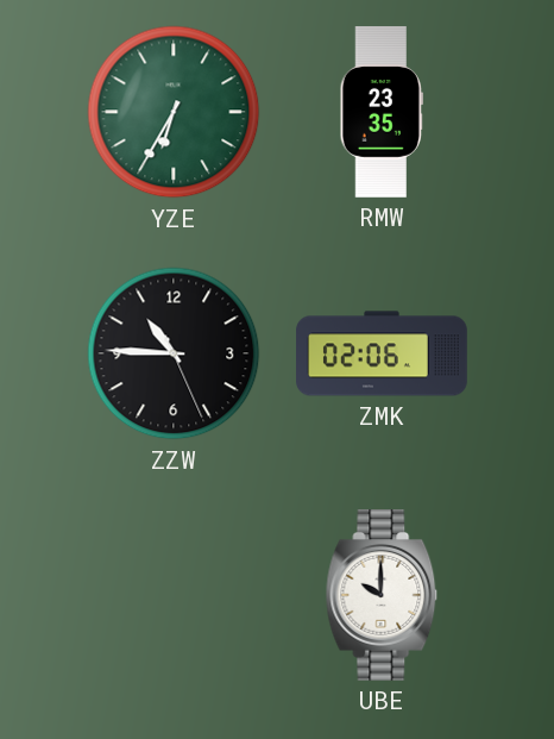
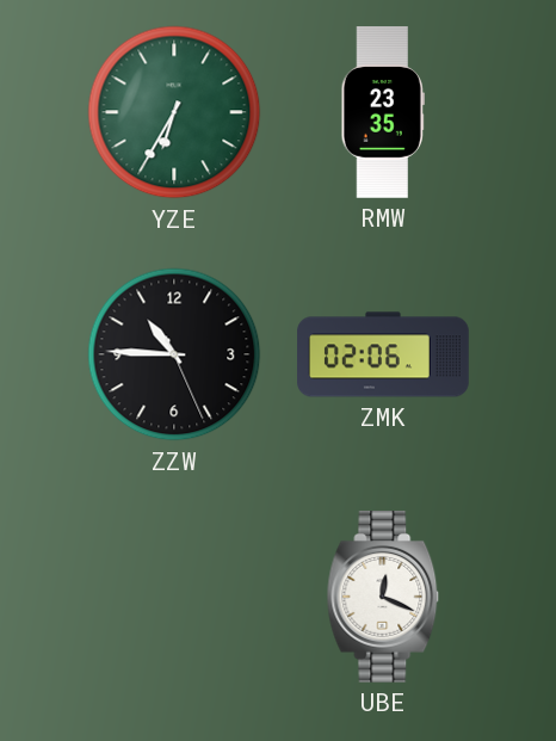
UBE: 10:00 -> 12:19 (383, 598)
